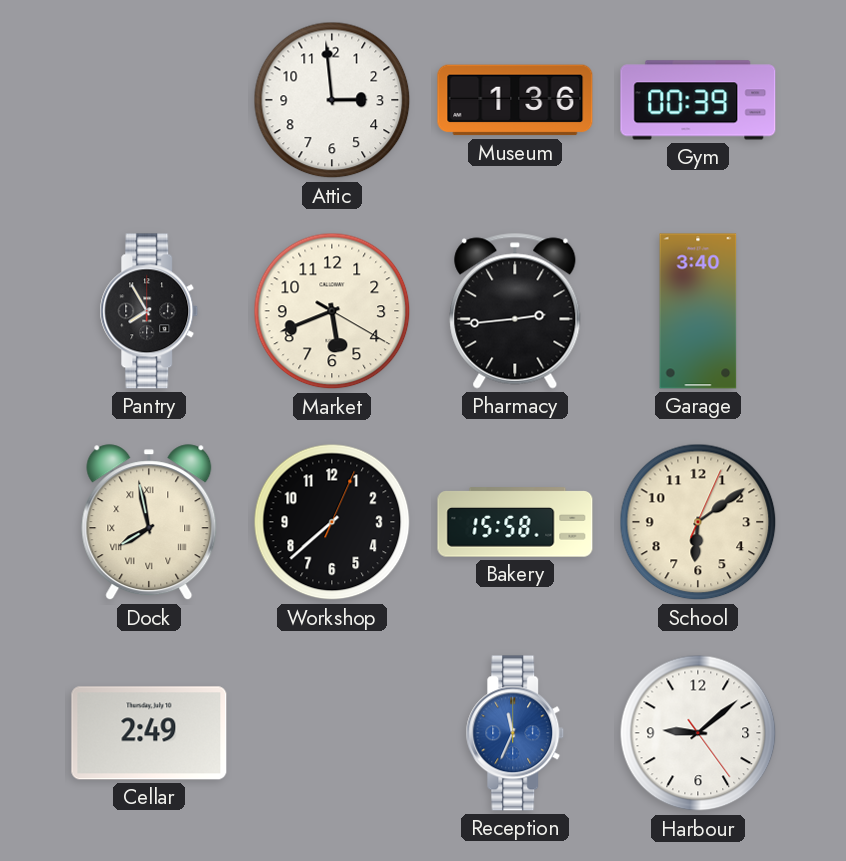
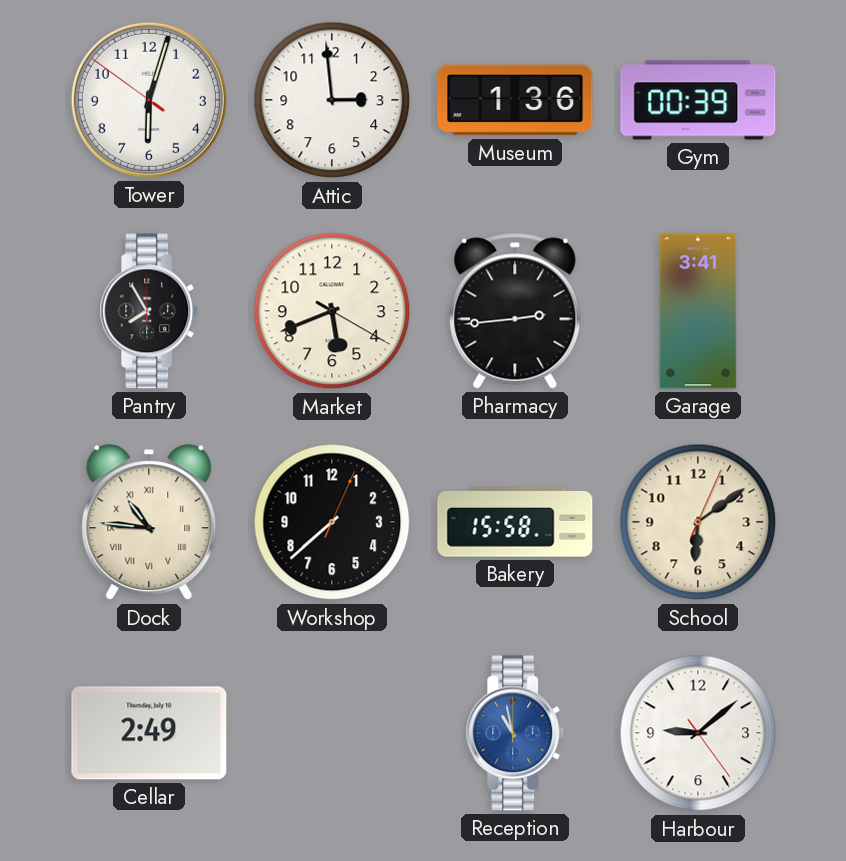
Tower: none -> 6:02 (149, 100)
Garage: 3:40 -> 3:41 (698, 311)
Dock: 7:58 -> 10:46 (149, 523)
Reception: 11:34 -> 10:58 (515, 733)
